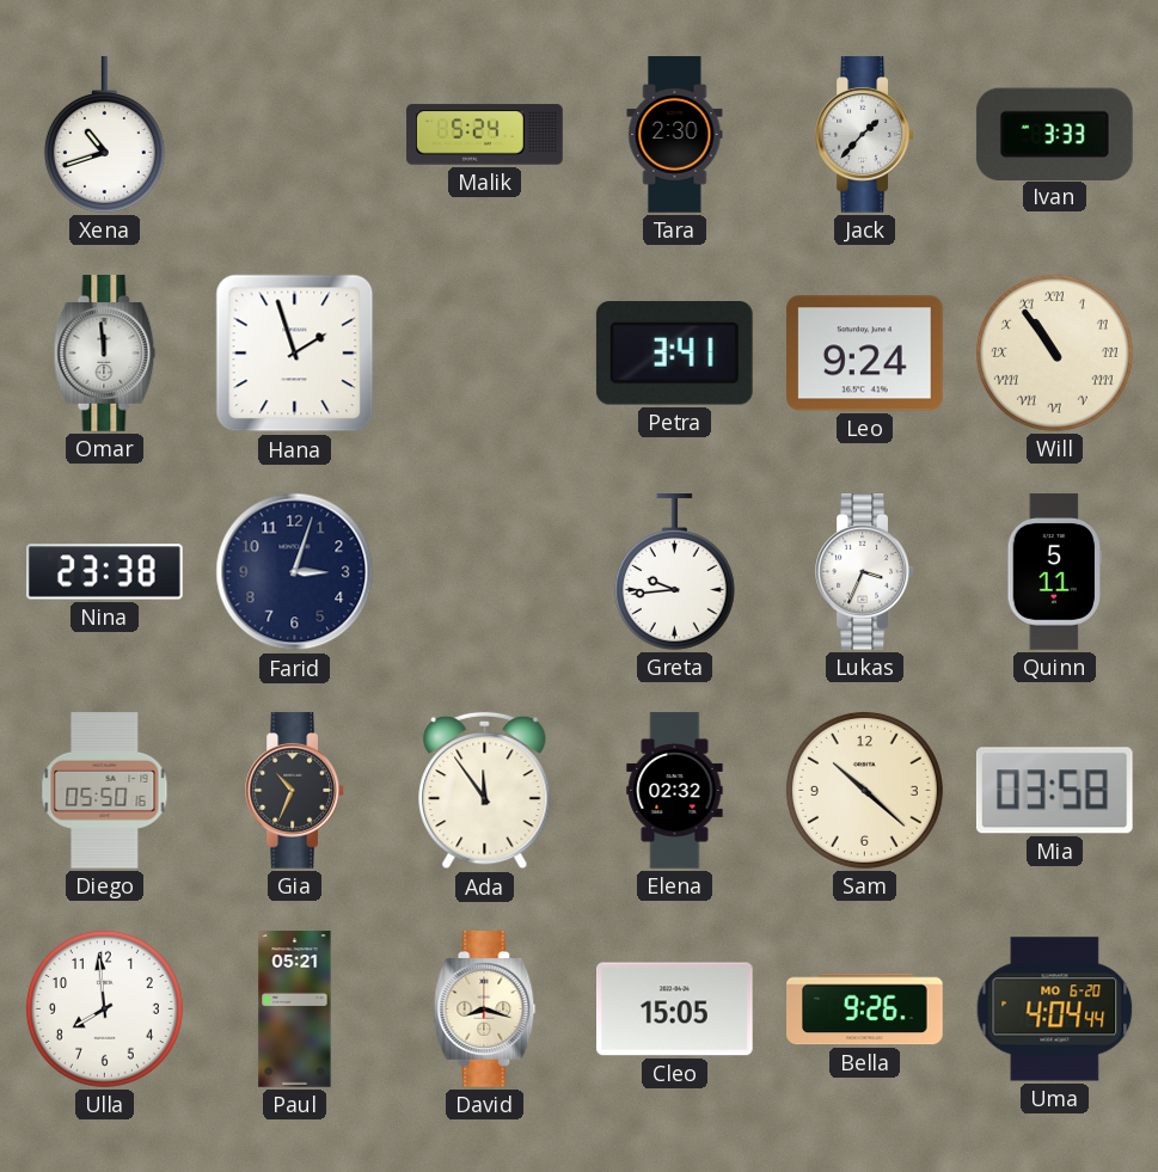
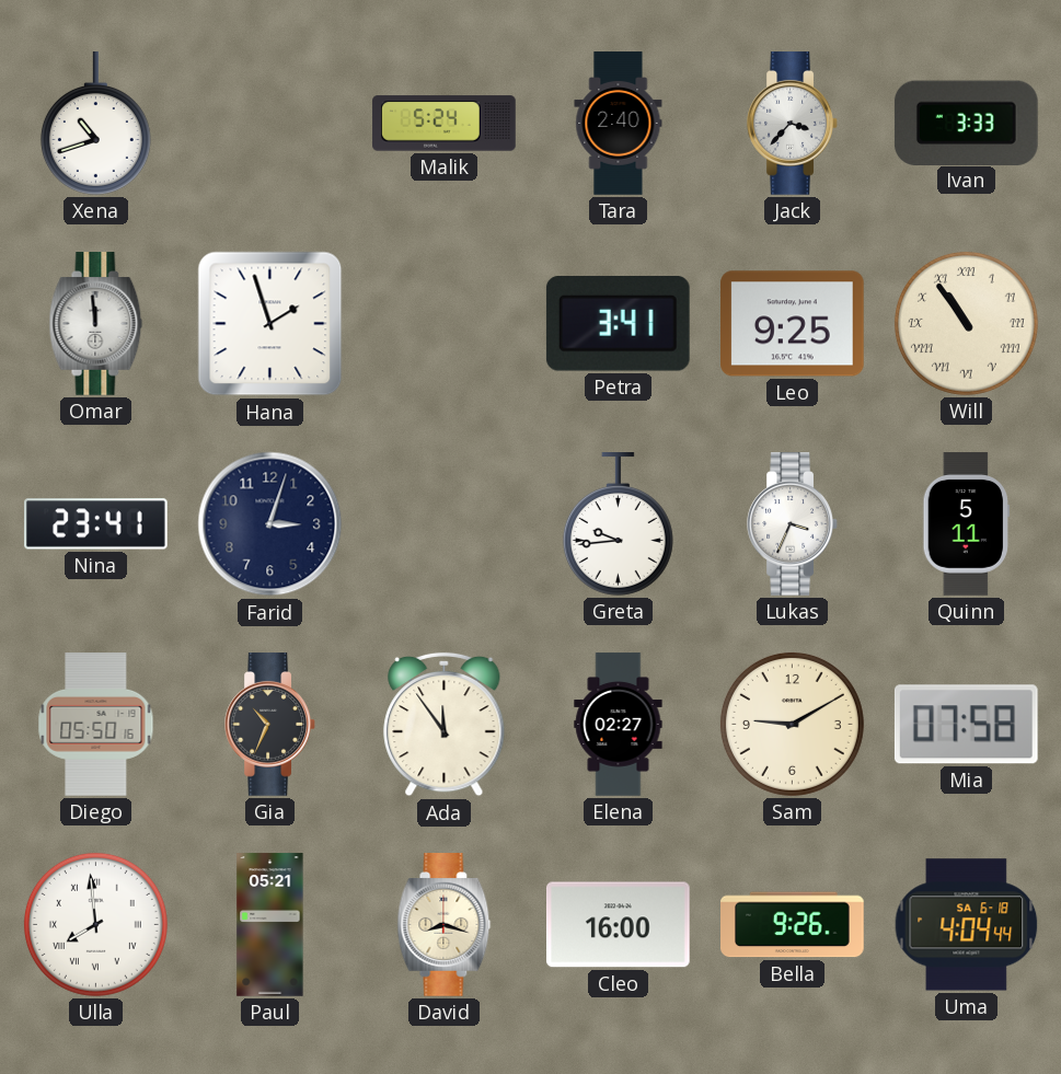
Tara: 2:30 -> 2:40 (619, 124)
Jack: 1:37 -> 3:37 (792, 124)
Leo: 9:24 -> 9:25 (793, 324)
Nina: 23:38 -> 23:41 (96, 524)
Elena: 02:32 -> 02:27 (619, 725)
Sam: 10:22 -> 9:10 (792, 724)
Mia: 03:58 -> 07:58 (966, 725)
Ulla numerals: Arabic -> Roman (95, 924)
Cleo: 15:05 -> 16:00 (619, 925)
Uma date: MO 6-20 -> SA 6-18 (967, 925)
